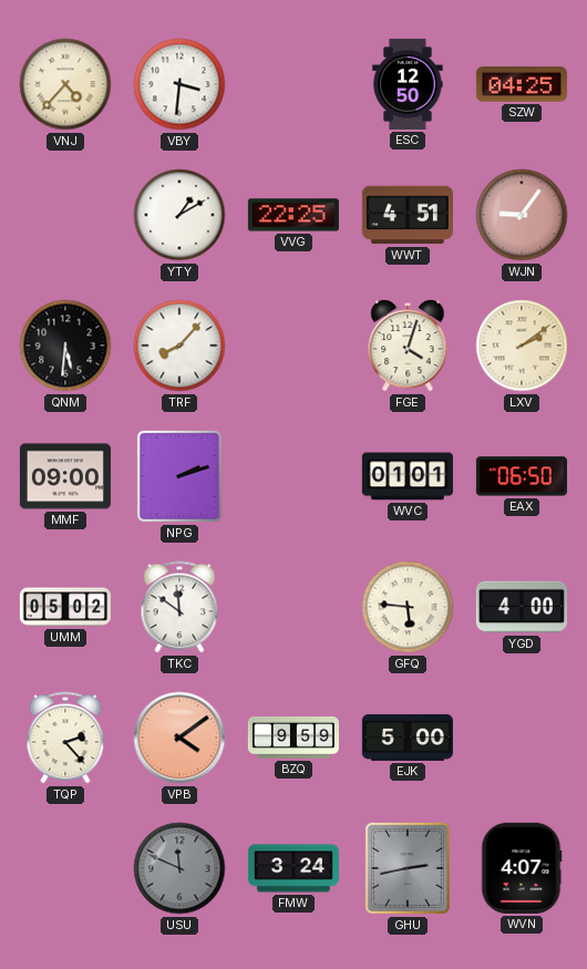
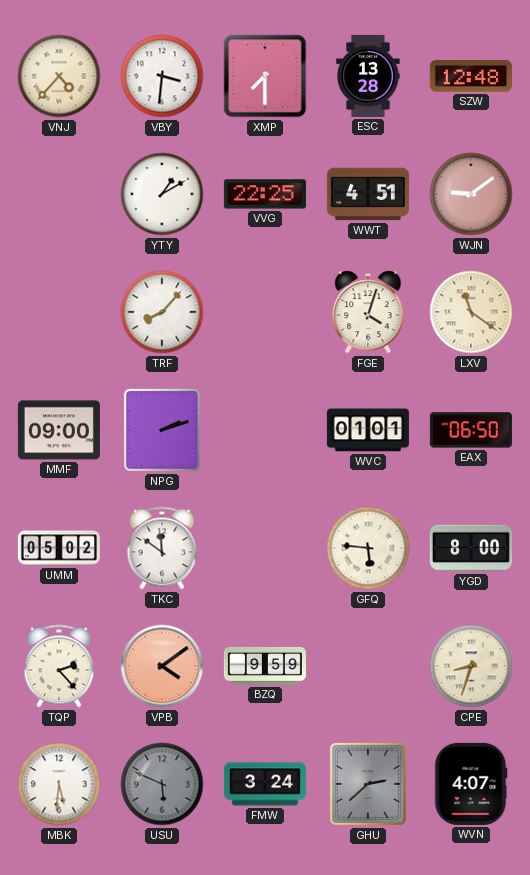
XMP: none -> 7:30 (265, 76)
ESC: 12:50 -> 13:28 (368, 76)
SZW: 04:25 -> 12:48 (471, 76)
WJN: 9:06 -> 9:09 (471, 194)
QNM: 5:31 -> none (65, 346)
LXV: 2:09 -> 11:21 (471, 312)
YGD: 4:00 -> 8:00 (471, 548)
EJK: 5:00 -> none (408, 738)
CPE: none -> 8:33 (471, 666)
MBK: none -> 5:31 (59, 784)
USU: 11:49 -> 5:49 (162, 784)
GHU: 2:43 -> 2:38 (368, 784)
